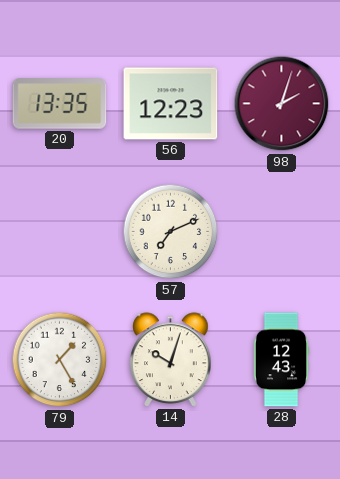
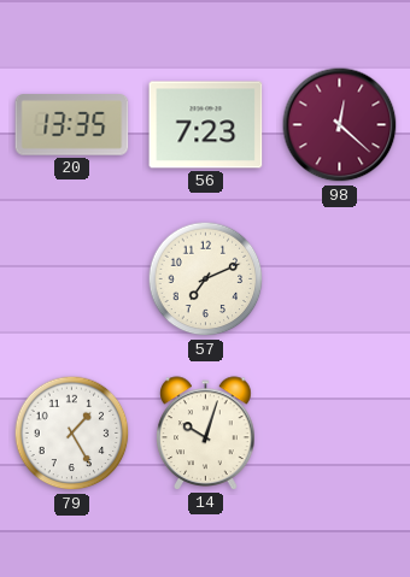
56: 12:23 -> 7:23 (206, 125)
98: 2:03 -> 12:22 (340, 125)
28: 12:43 -> none (281, 360)
